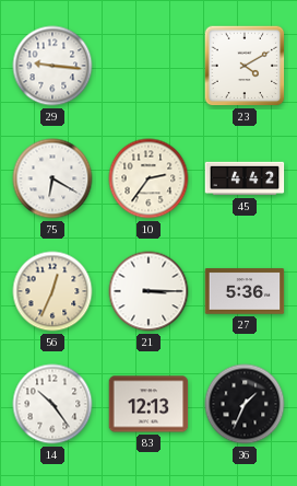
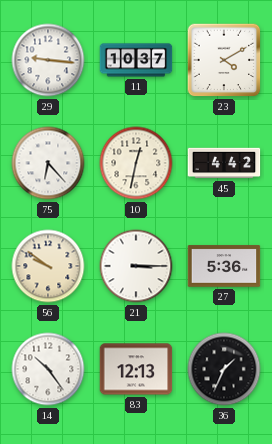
11: none -> 10:37 (136, 60)
75: 6:20 -> 6:23 (48, 163)
10: 2:36 -> 12:32 (136, 163)
56: 12:34 -> 9:51 (48, 266)
